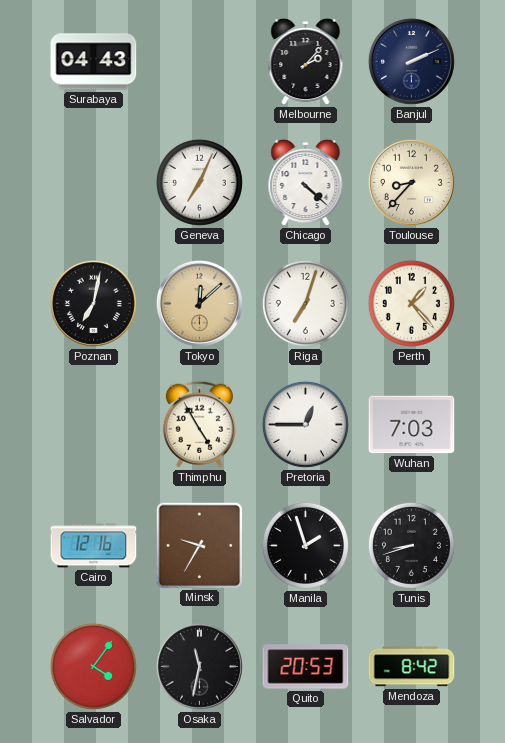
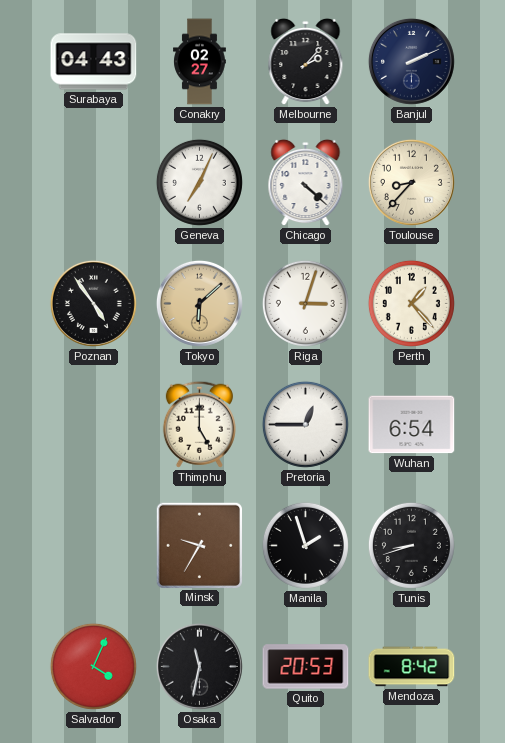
Conakry: none -> 02:27 (200, 62)
Poznan: 7:02 -> 4:54 (93, 303)
Tokyo: 12:08 -> 6:08 (199, 303)
Riga: 7:03 -> 3:03 (305, 303)
Thimphu: 4:55 -> 5:00 (199, 424)
Wuhan: 7:03 -> 6:54 (412, 425)
Cairo: 12:16 -> none (94, 546)
Salvador: 4:06 -> 4:04 (93, 666)
